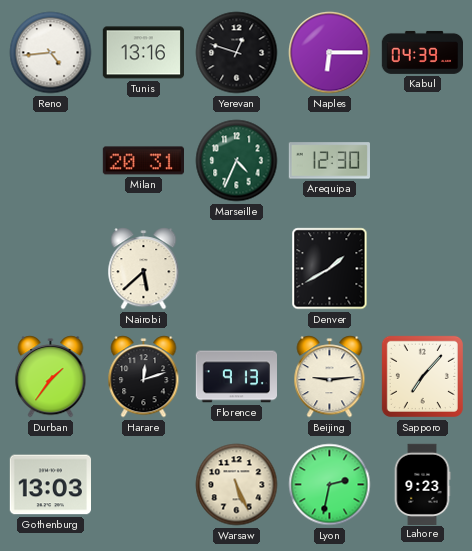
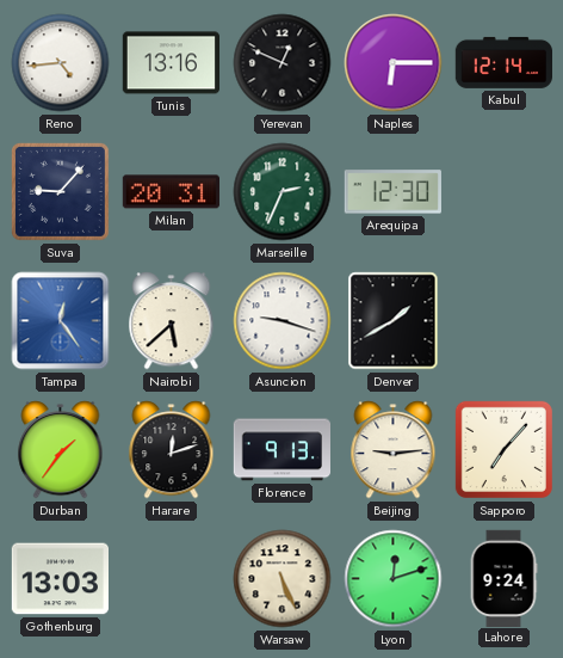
Yerevan: 12:48 -> 12:49 (283, 63)
Kabul: 04:39 -> 12:14 (503, 62)
Suva: none -> 9:07 (60, 191)
Marseille: 4:34 -> 2:34 (283, 192)
Tampa: none -> 12:24 (61, 321)
Asuncion: none -> 9:18 (283, 321)
Lyon: 2:32 -> 12:12 (394, 579)
Lahore: 9:23 -> 9:24 (503, 578)
